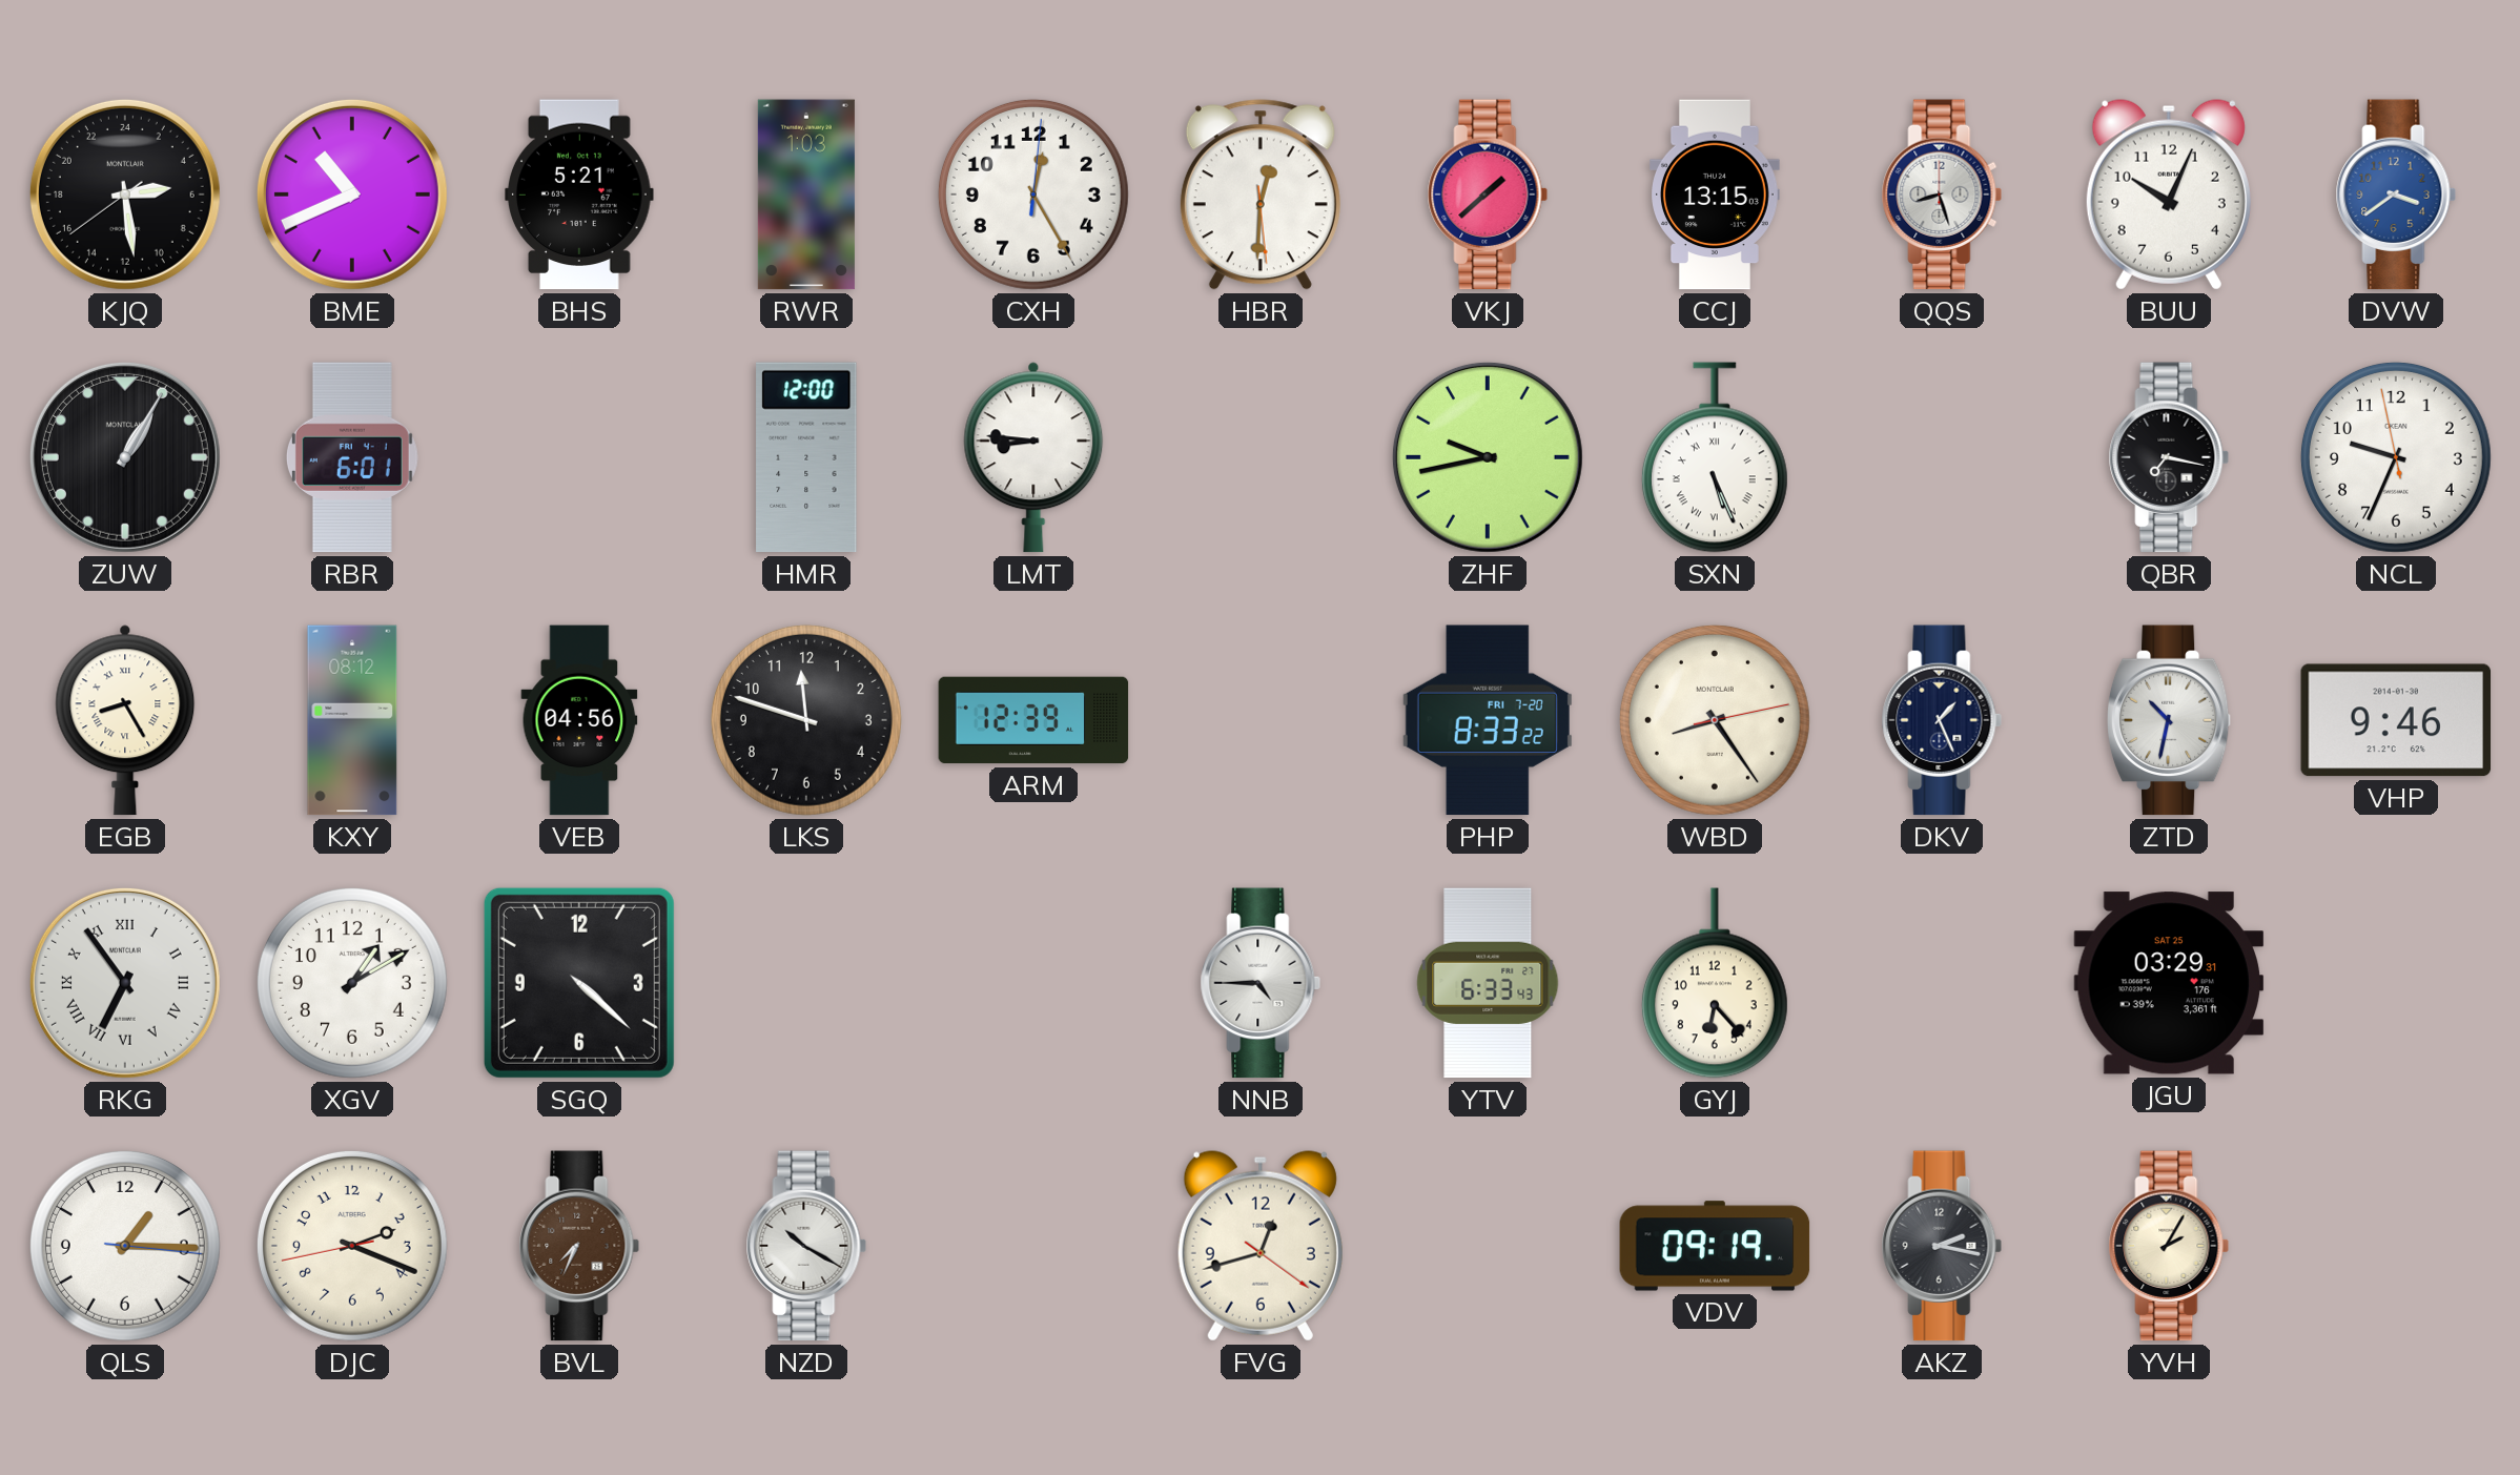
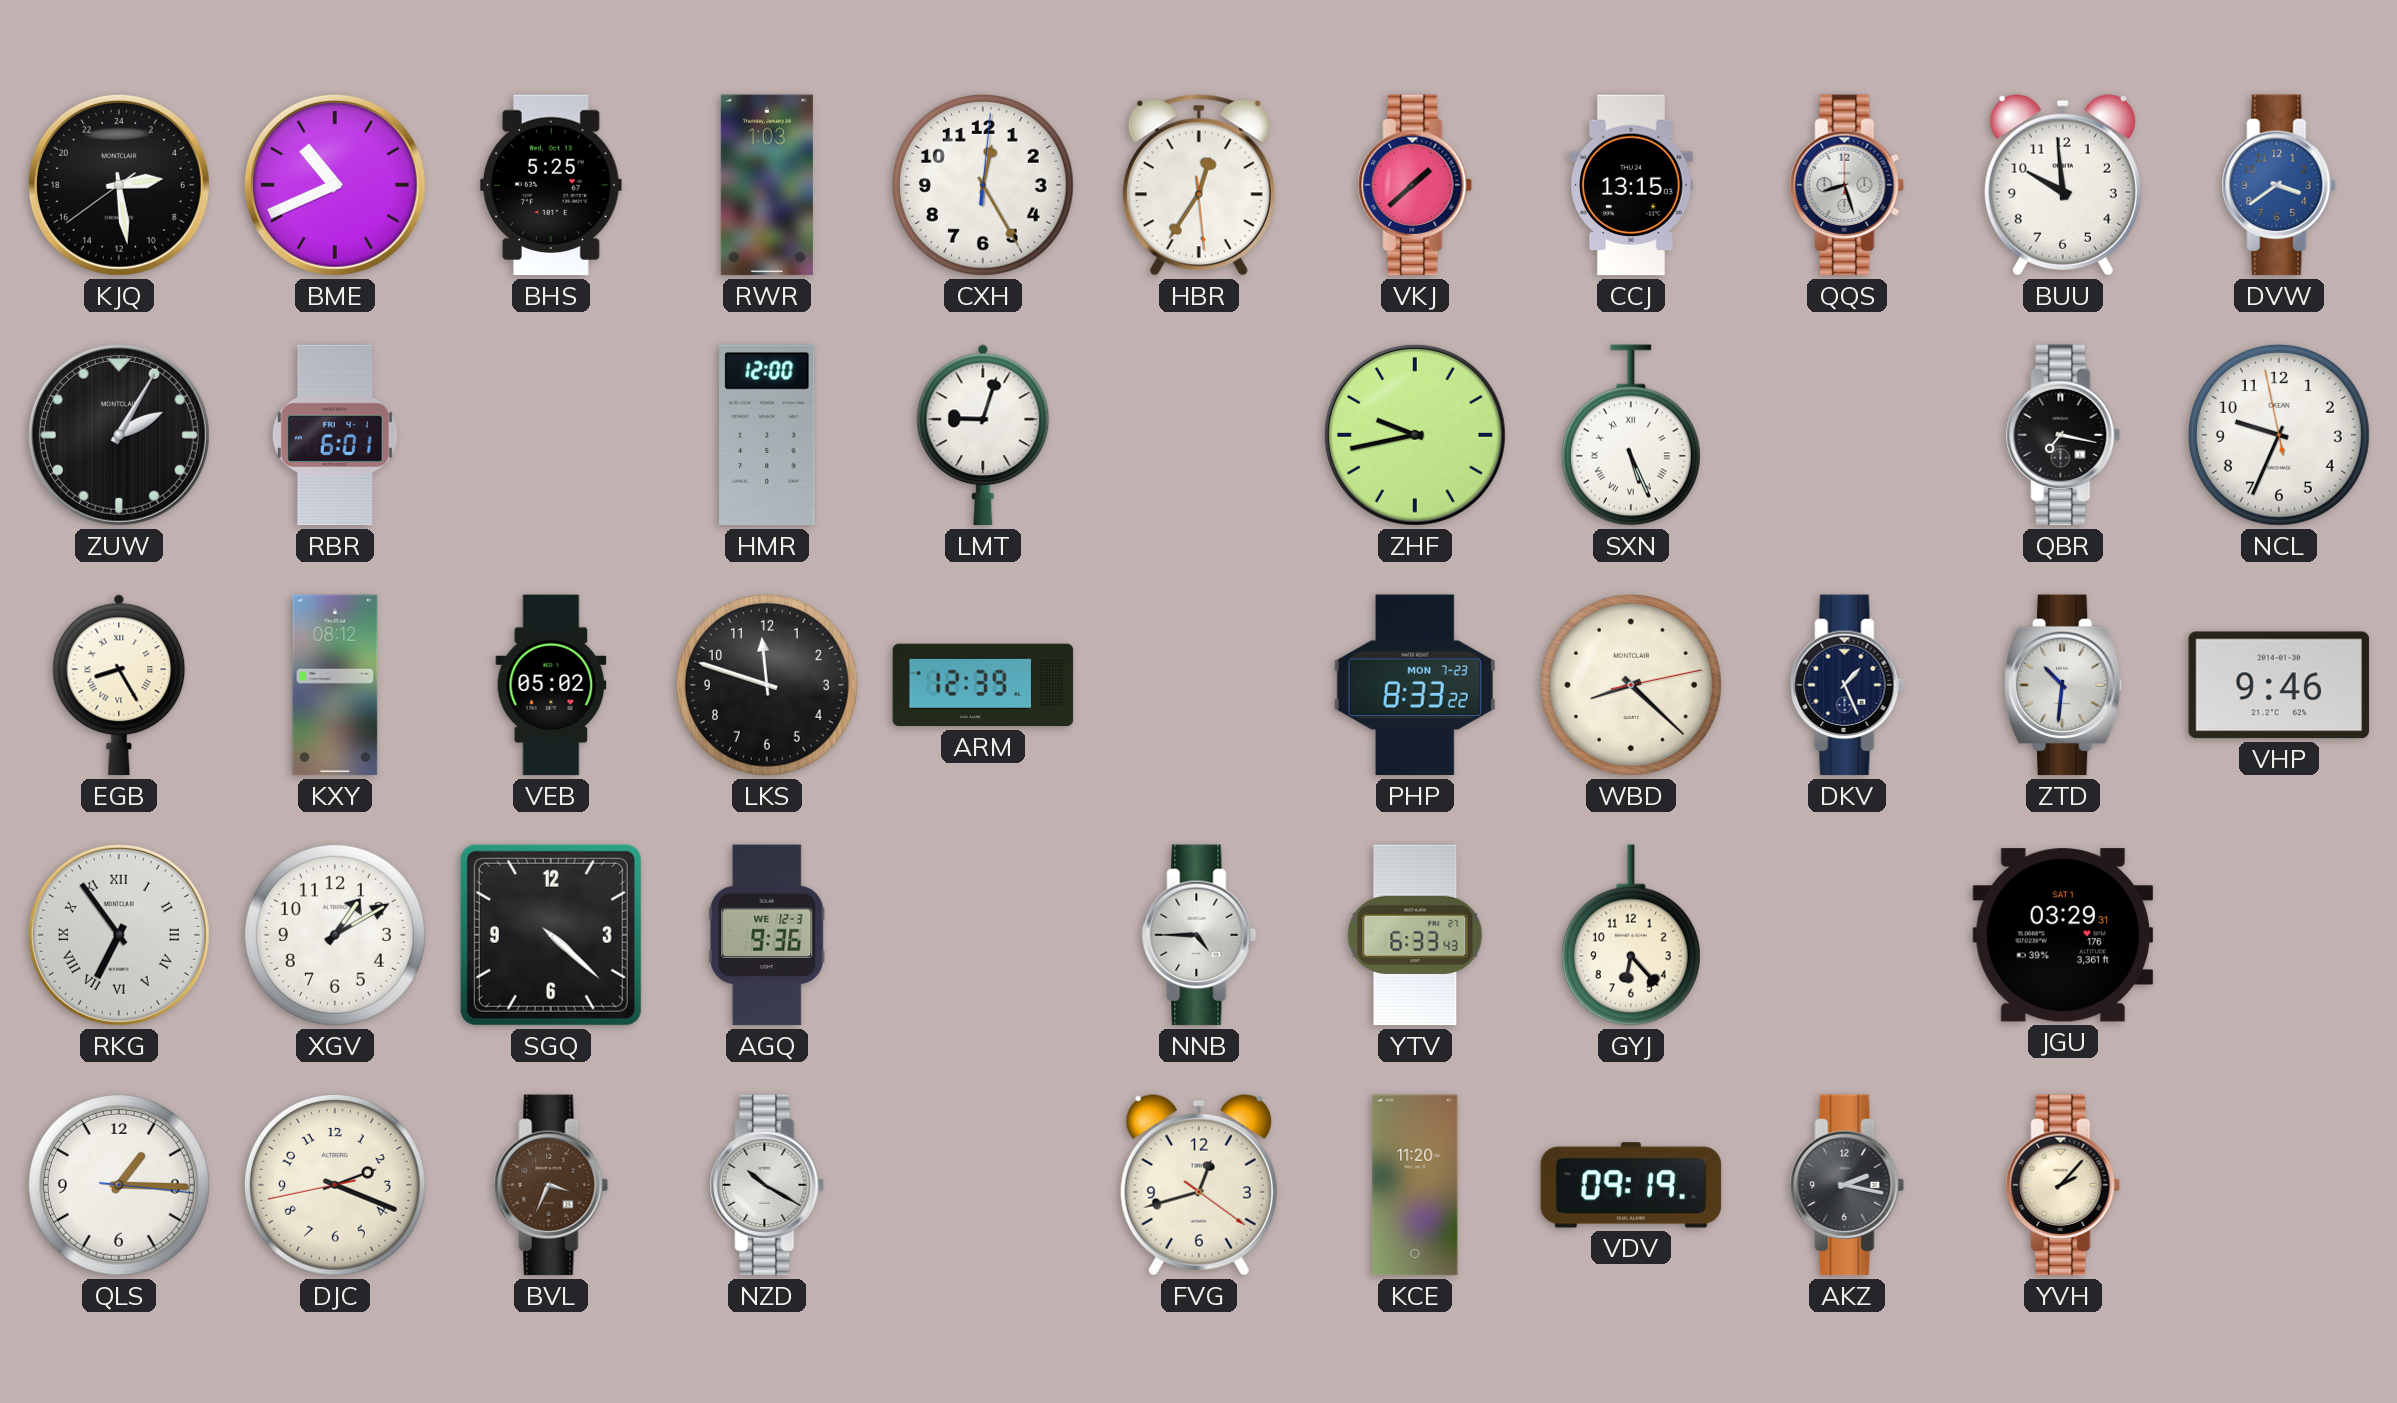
BHS: 5:21 -> 5:25 (552, 185)
HBR: 12:30 -> 12:35 (1199, 185)
BUU: 10:04 -> 9:59 (2063, 185)
ZUW: 1:05 -> 2:05 (119, 435)
LMT: 8:46 -> 9:03 (983, 435)
VEB: 04:56 -> 05:02 (551, 685)
PHP date: FRI 7-20 -> MON 7-23 (1415, 685)
WBD: 8:24 -> 8:22 (1631, 685)
ZTD: 10:32 -> 10:31 (2063, 685)
AGQ: none -> 9:36 (767, 935)
JGU date: SAT 25 -> SAT 1 (2063, 935)
BVL: 7:34 -> 3:34 (551, 1185)
KCE: none -> 11:20 (1415, 1185)
YVH: 2:05 -> 2:07 (2063, 1185)
